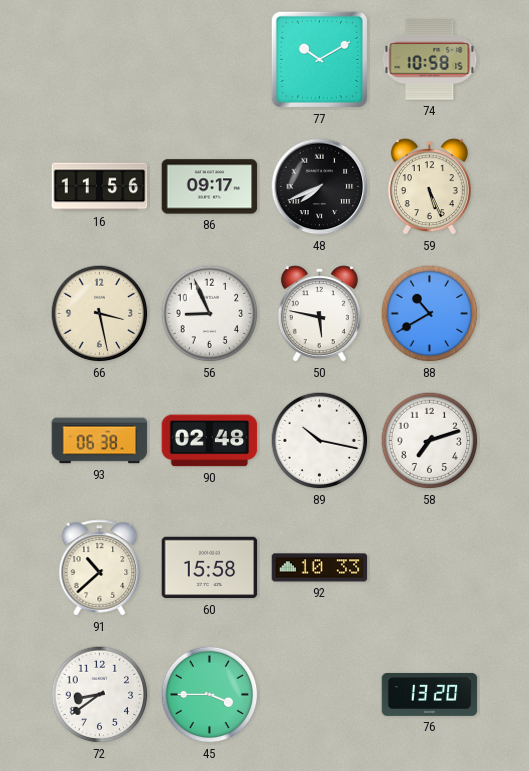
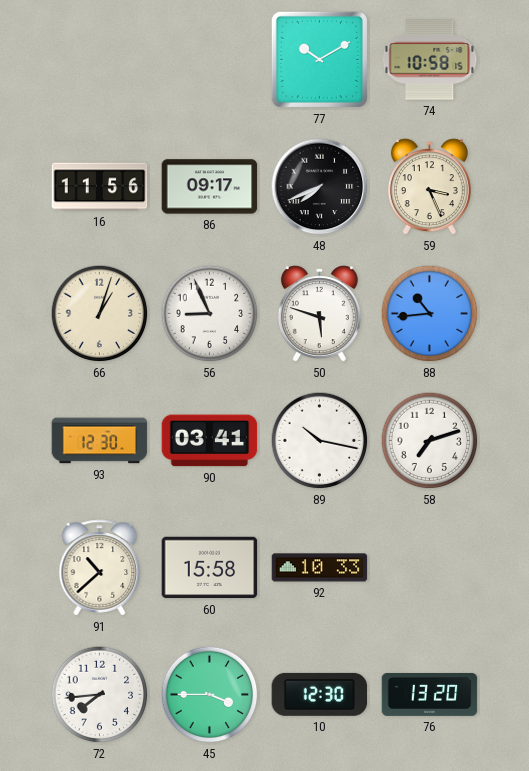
59: 5:26 -> 3:26 (429, 187)
66: 3:28 -> 1:03 (100, 314)
50: 5:47 -> 5:48 (319, 314)
88: 10:40 -> 10:44 (430, 314)
93: 06:38 -> 12:30 (100, 441)
90: 02:48 -> 03:41 (210, 441)
72: 8:39 -> 7:44 (100, 695)
10: none -> 12:30 (320, 694)
